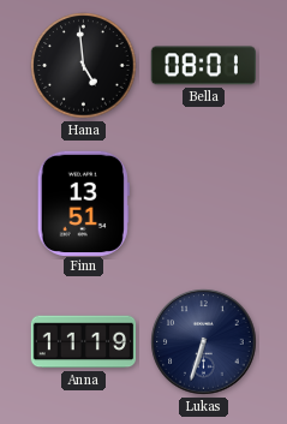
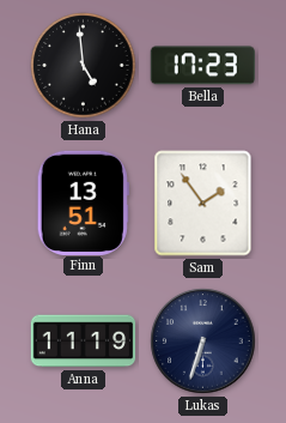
Bella: 08:01 -> 17:23 (202, 66)
Sam: none -> 1:54 (203, 204)
